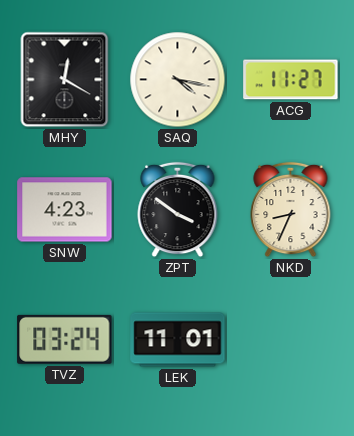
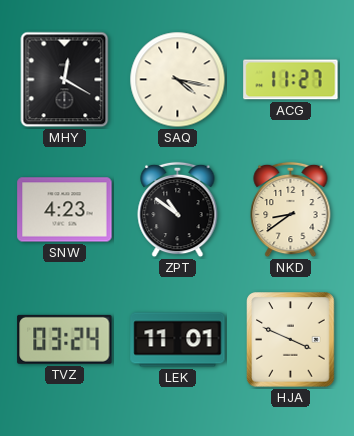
ZPT: 3:51 -> 10:51 (178, 210)
NKD: 8:34 -> 8:39 (291, 210)
HJA: none -> 3:49 (291, 340)
